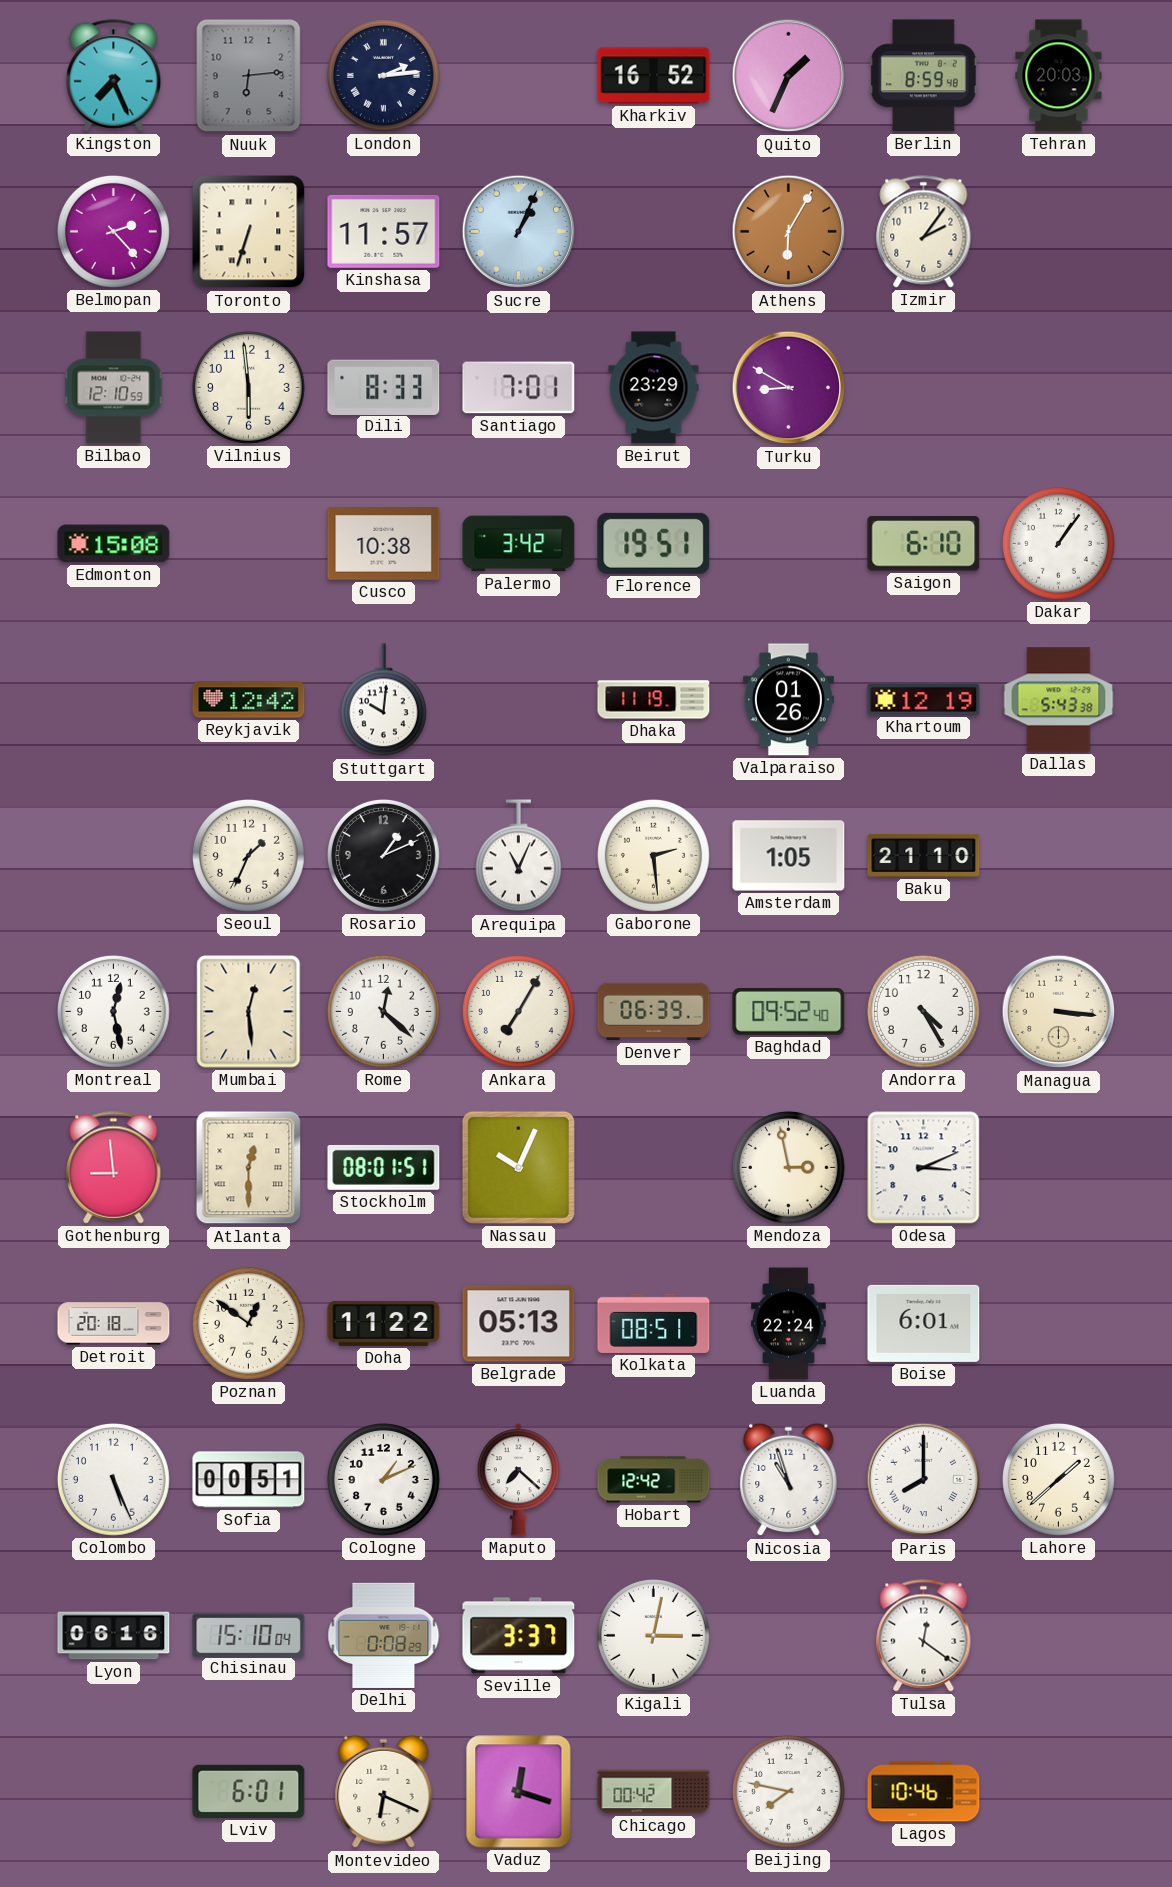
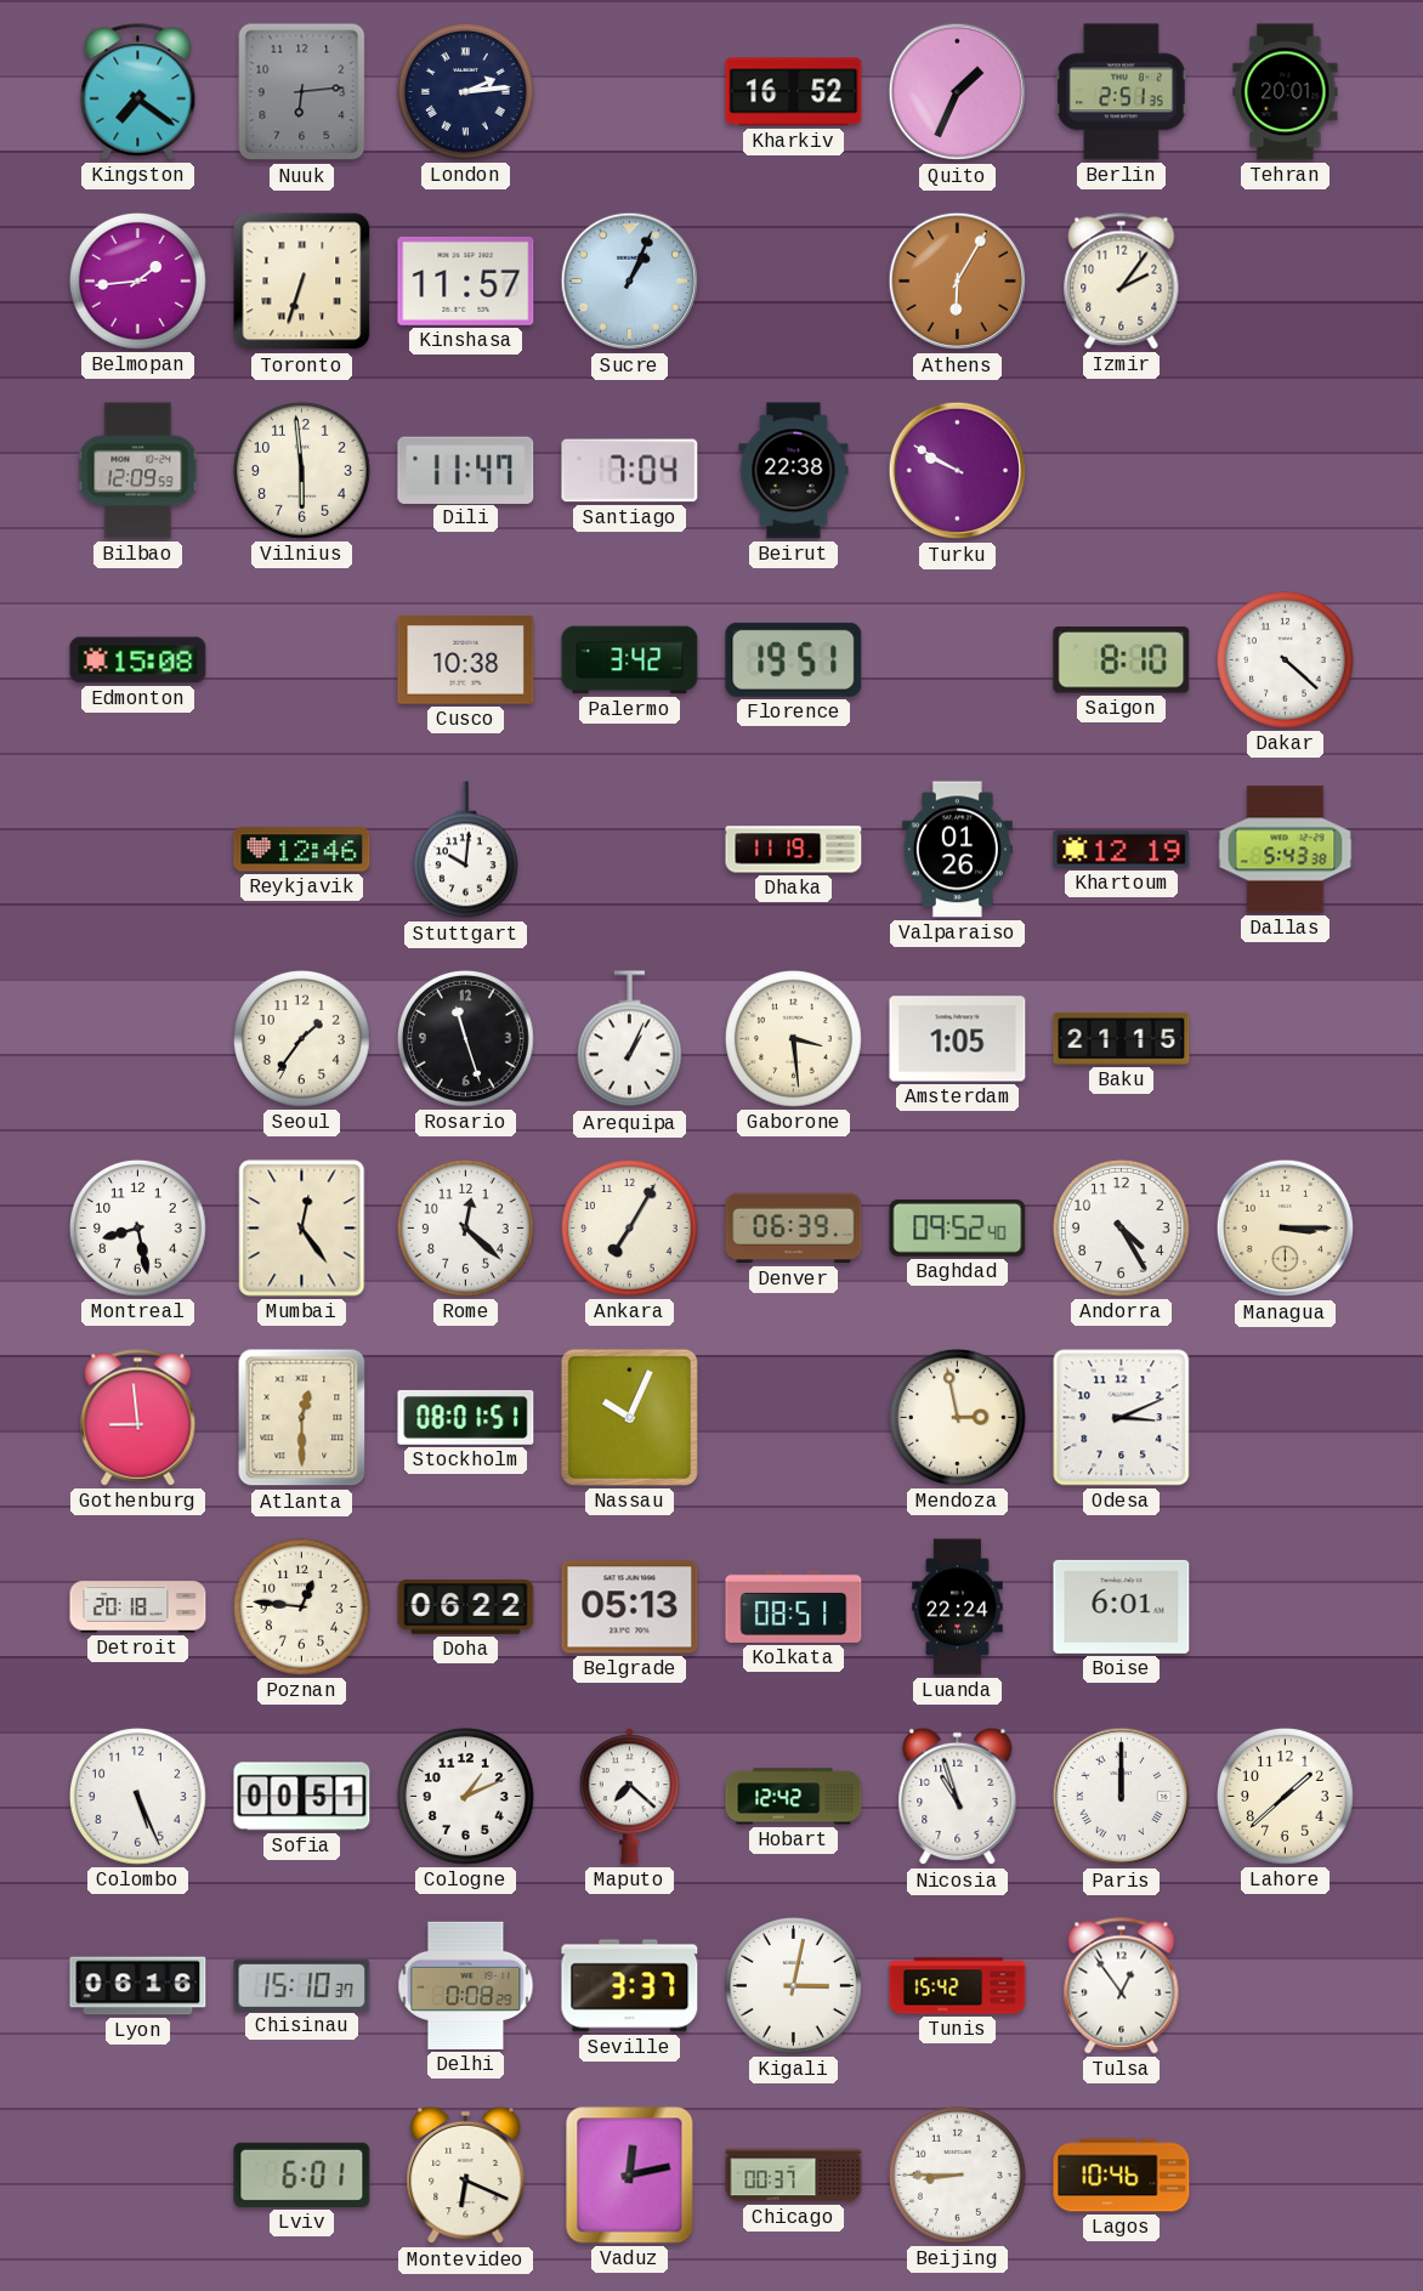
Kingston: 7:26 -> 7:21 (138, 92)
Berlin: 8:59 -> 2:51 (1121, 92)
Tehran: 20:03 -> 20:01 (1286, 92)
Belmopan: 2:23 -> 1:44 (137, 280)
Bilbao: 12:10 -> 12:09 (138, 471)
Dili: 8:33 -> 11:47 (466, 470)
Santiago: 7:01 -> 7:04 (630, 471)
Beirut: 23:29 -> 22:38 (794, 471)
Turku: 8:50 -> 9:50 (958, 471)
Saigon: 6:10 -> 8:10 (1122, 660)
Dakar: 1:06 -> 4:22 (1285, 659)
Reykjavik: 12:42 -> 12:46 (302, 850)
Seoul: 1:34 -> 1:36 (301, 1038)
Rosario: 1:11 -> 11:27 (465, 1038)
Arequipa: 11:04 -> 1:04 (629, 1039)
Gaborone: 2:29 -> 3:29 (793, 1038)
Baku: 21:10 -> 21:15 (1122, 1038)
Montreal: 12:28 -> 8:28 (137, 1227)
Mumbai: 12:29 -> 12:24 (302, 1229)
Managua: 3:16 -> 3:15 (1286, 1229)
Poznan: 12:51 -> 12:46 (301, 1606)
Doha: 11:22 -> 06:22 (466, 1607)
Paris: 8:00 -> 12:00 (1122, 1797)
Chisinau: 15:10:04 -> 15:10:37 (302, 1985)
Tunis: none -> 15:42 (958, 1986)
Tulsa: 12:21 -> 12:54 (1122, 1986)
Vaduz: 12:18 -> 12:13 (630, 2176)
Chicago: 00:42 -> 00:37 (794, 2176)
Beijing: 7:47 -> 8:45 (957, 2174)
